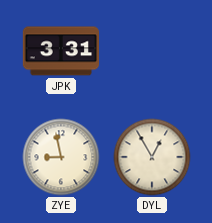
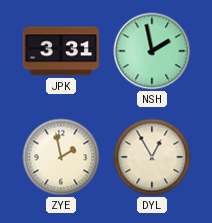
NSH: none -> 1:58 (152, 51)
ZYE: 8:58 -> 1:58 (61, 157)
